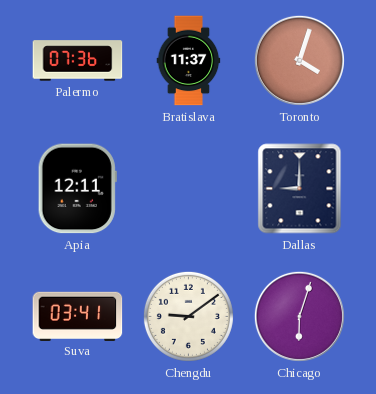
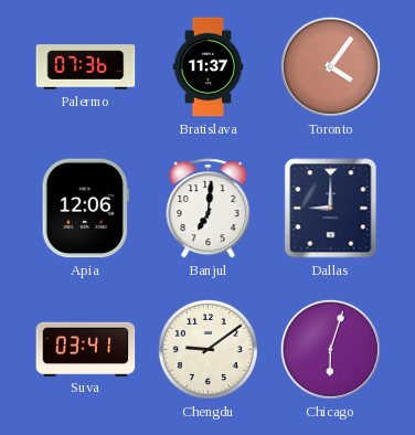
Toronto: 4:03 -> 4:06 (330, 66)
Apia: 12:11 -> 12:06 (85, 209)
Banjul: none -> 7:01 (209, 209)
